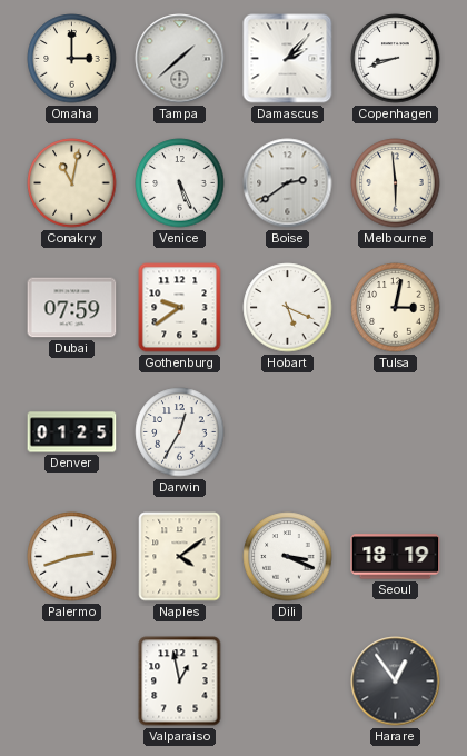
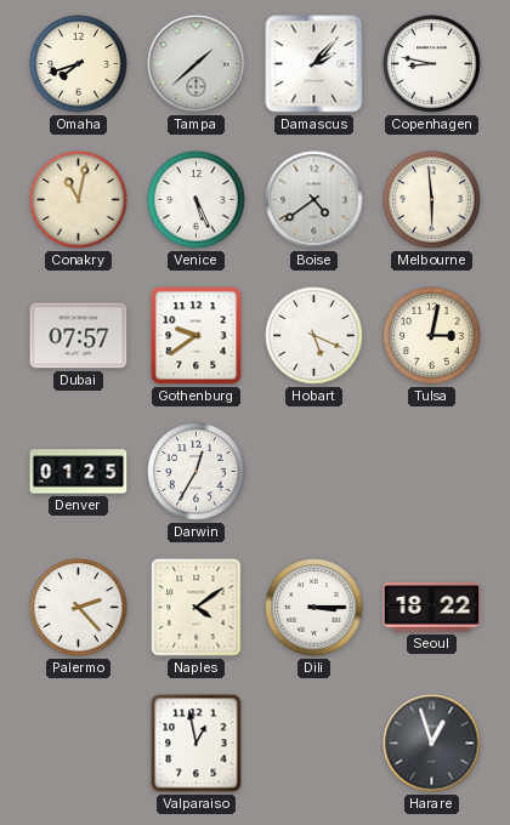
Omaha: 3:00 -> 7:42 (79, 64)
Copenhagen: 8:42 -> 8:47 (432, 64)
Boise: 2:39 -> 4:39 (314, 200)
Dubai: 07:59 -> 07:57 (79, 336)
Palermo: 2:42 -> 2:23 (79, 608)
Dili: 3:19 -> 3:15 (314, 608)
Seoul: 18:19 -> 18:22 (432, 608)
Harare: 12:54 -> 12:57 (432, 744)
